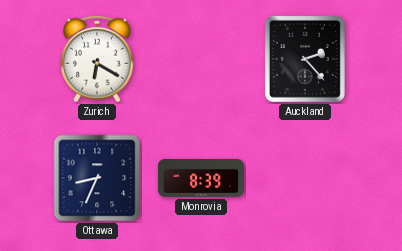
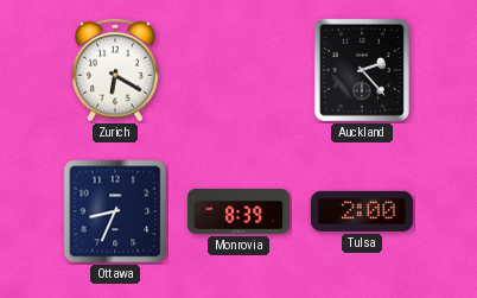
Tulsa: none -> 2:00 (362, 211)
